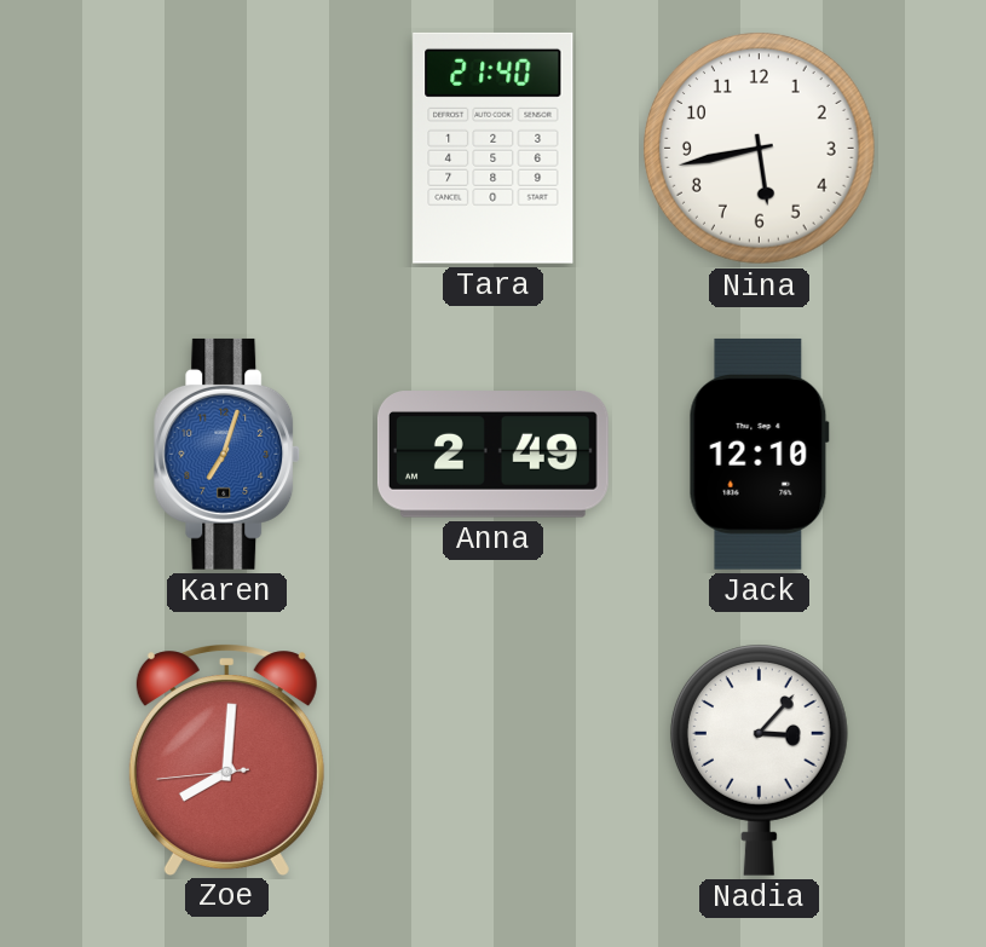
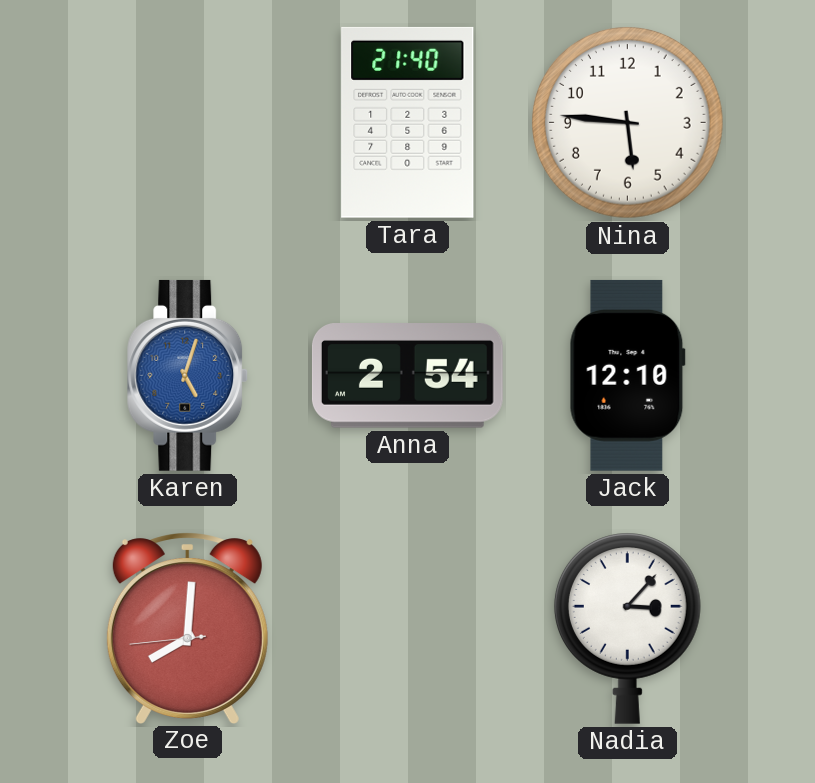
Nina: 5:43 -> 5:46 (628, 123)
Karen: 7:03 -> 5:03 (188, 375)
Anna: 2:49 -> 2:54 (407, 376)
